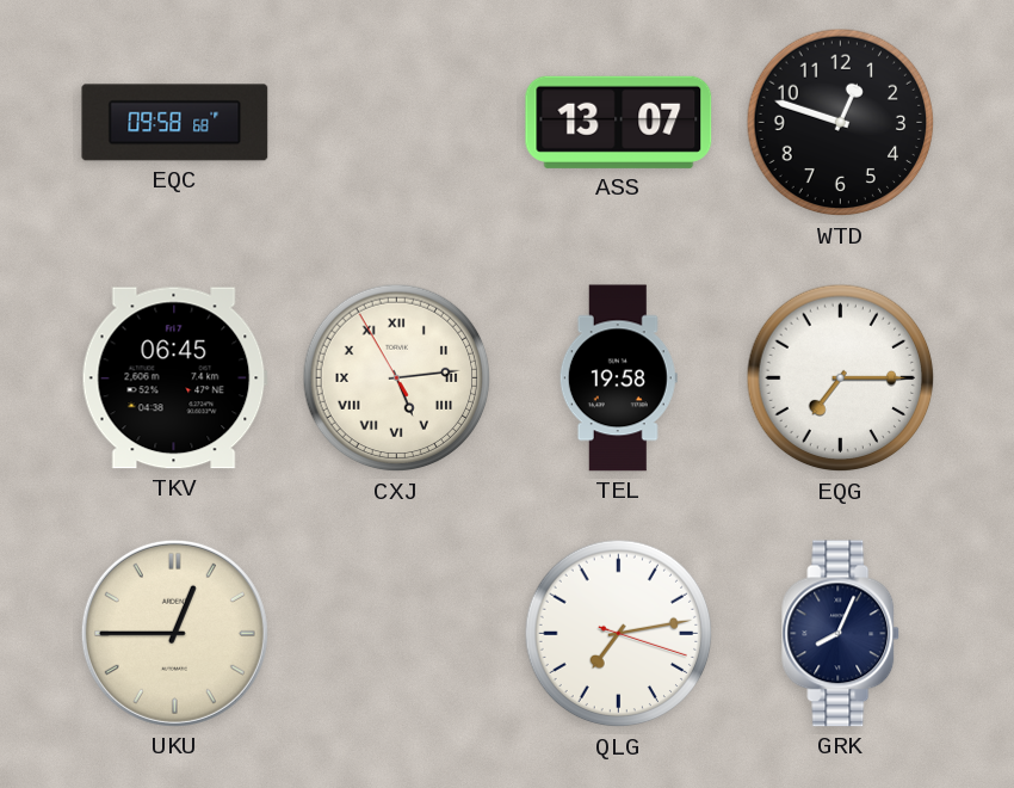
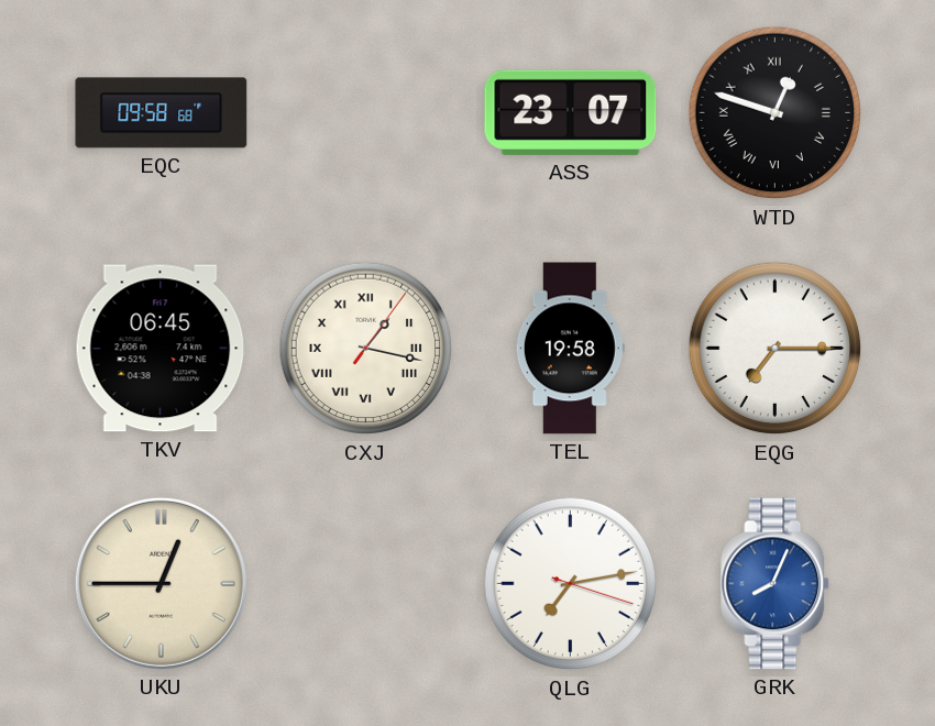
ASS: 13:07 -> 23:07 (571, 112)
WTD numerals: Arabic -> Roman (776, 113)
CXJ: 5:13 -> 1:17 (366, 349)
GRK dial: navy -> blue (776, 584)
